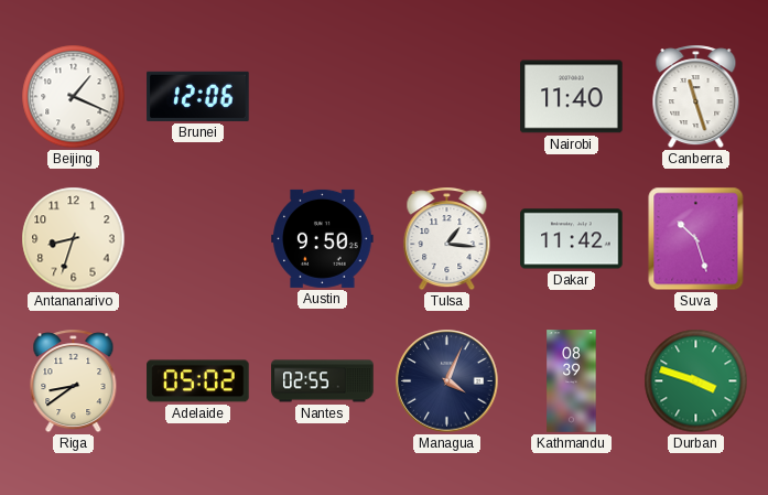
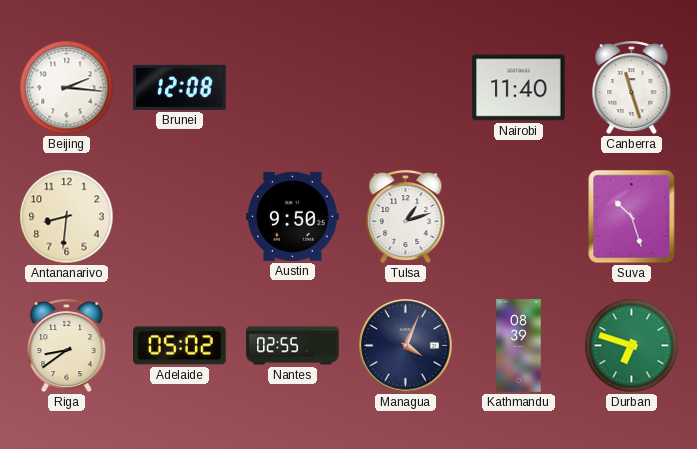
Beijing: 1:19 -> 2:16 (67, 88)
Brunei: 12:06 -> 12:08 (180, 87)
Antananarivo: 8:33 -> 8:31 (67, 217)
Tulsa: 1:16 -> 1:12 (406, 217)
Dakar: 11:42 -> none (572, 239)
Durban: 3:48 -> 6:48 (632, 346)
